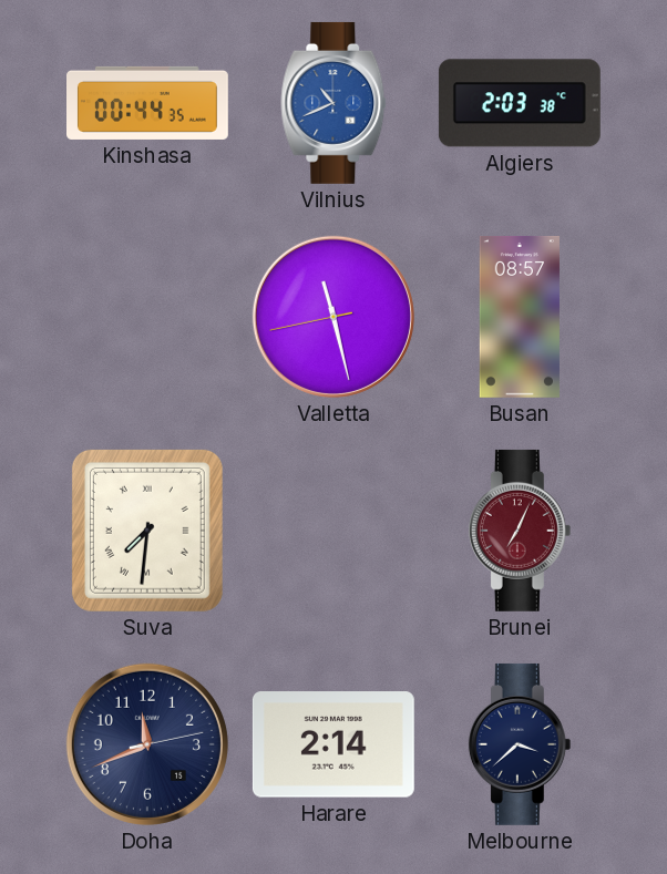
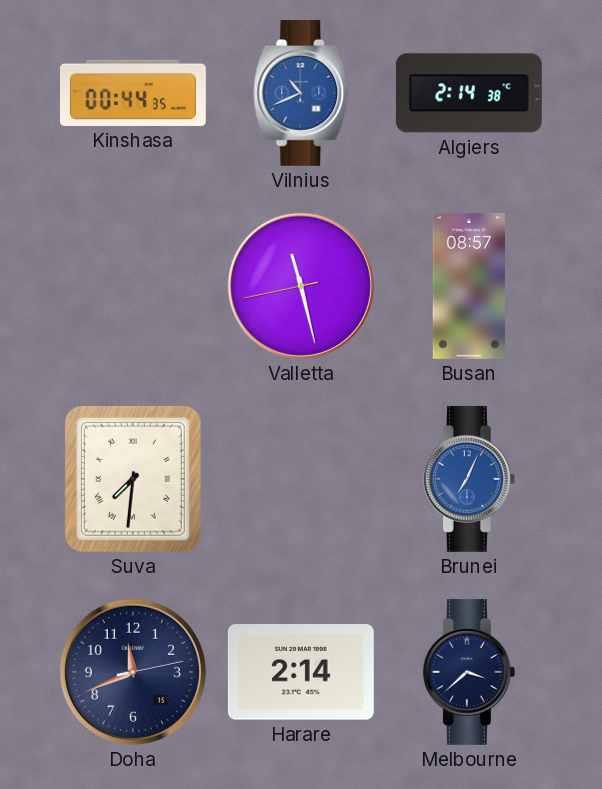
Algiers: 2:03 -> 2:14 (469, 93)
Brunei dial: burgundy -> blue (469, 479)
